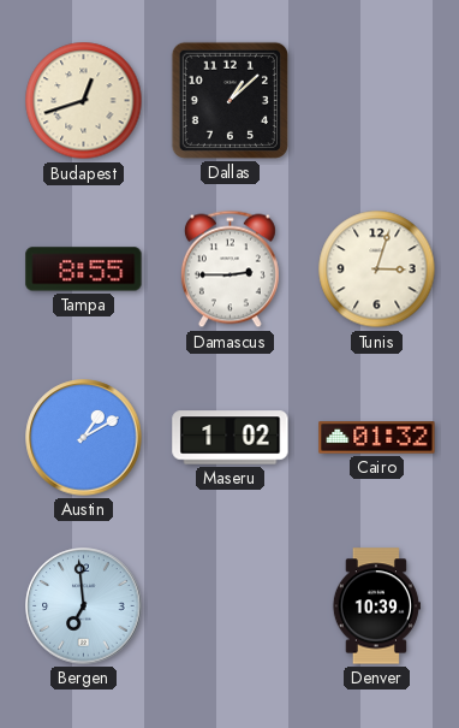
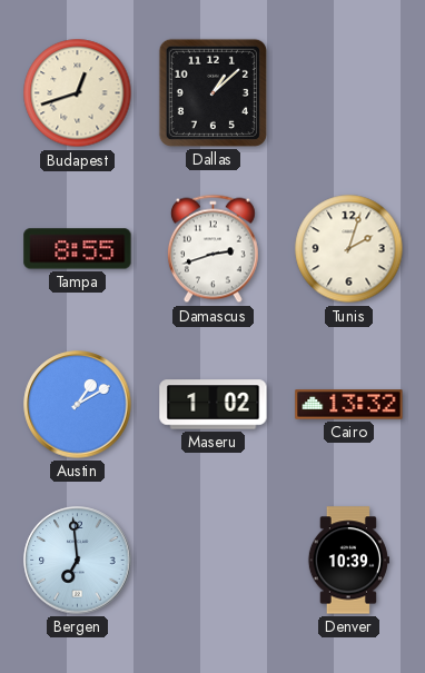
Damascus: 2:45 -> 2:42 (212, 249)
Tunis: 3:03 -> 2:03 (349, 249)
Cairo: 01:32 -> 13:32 (349, 405)
